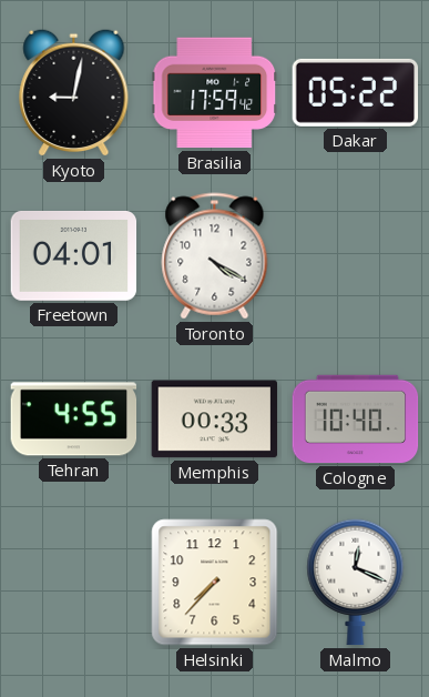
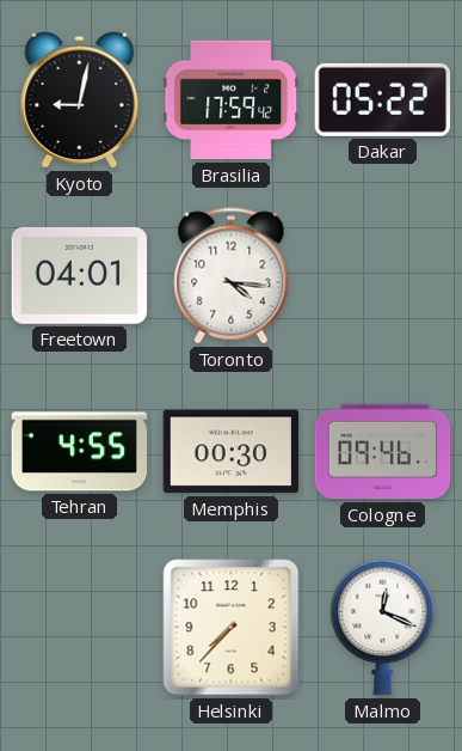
Toronto: 4:20 -> 4:16 (232, 276)
Memphis: 00:33 -> 00:30 (232, 452)
Cologne: 10:40 -> 09:46 (383, 452)
